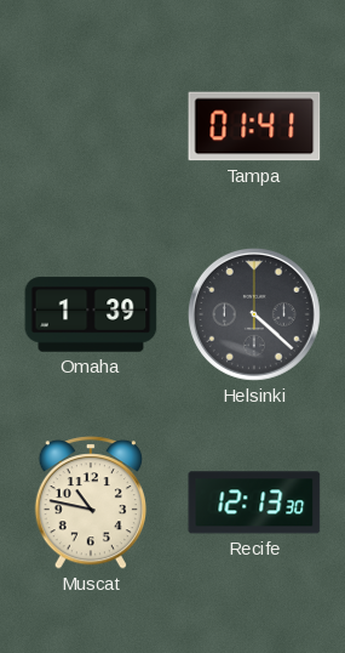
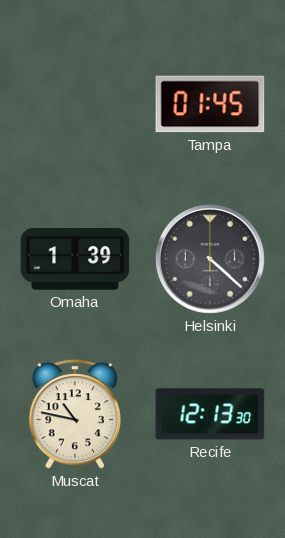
Tampa: 01:41 -> 01:45 (210, 104)
